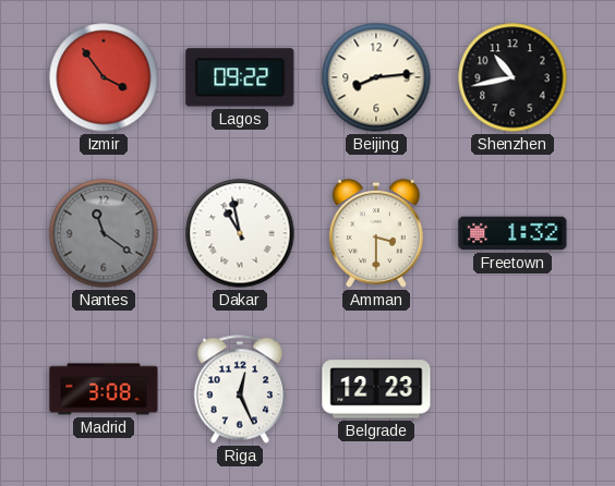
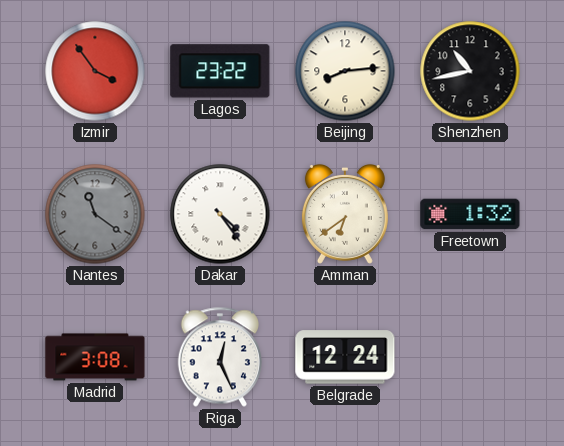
Lagos: 09:22 -> 23:22 (220, 71)
Dakar: 10:58 -> 4:24 (220, 214)
Amman: 3:30 -> 6:39 (345, 214)
Belgrade: 12:23 -> 12:24 (345, 357)
